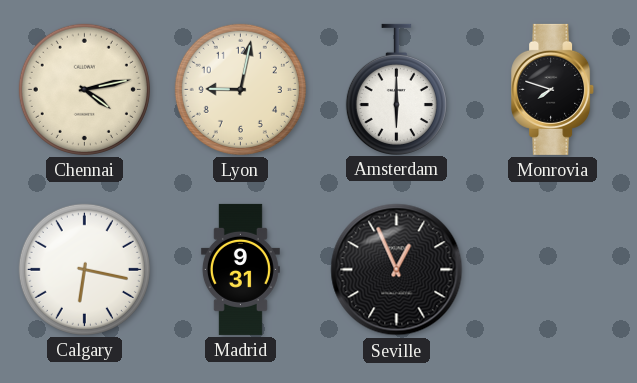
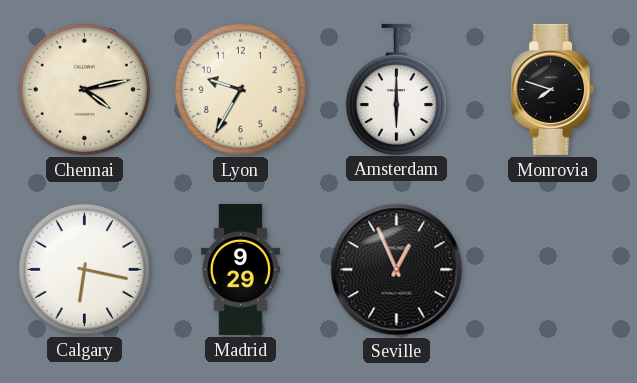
Lyon: 9:02 -> 9:35 (240, 89)
Madrid: 9:31 -> 9:29 (240, 269)
